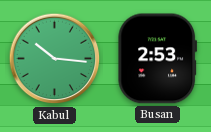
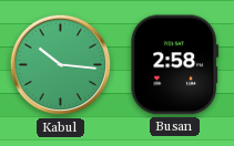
Busan: 2:53 -> 2:58 (175, 65)
